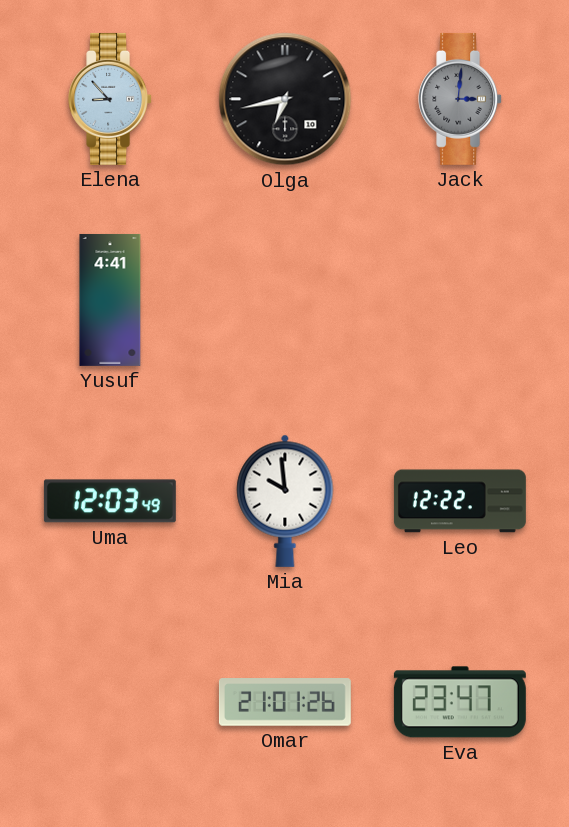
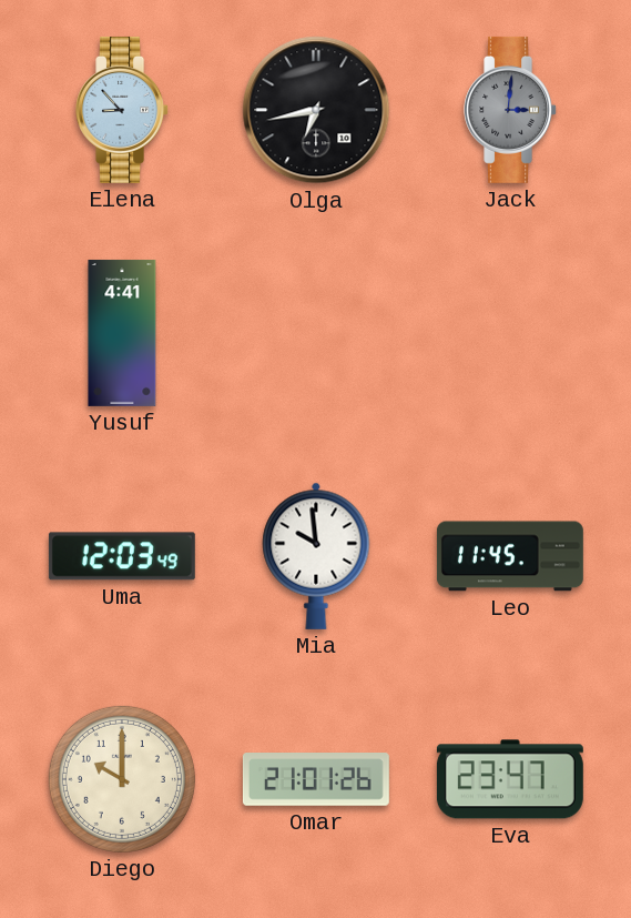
Leo: 12:22 -> 11:45 (510, 556)
Diego: none -> 10:00 (122, 779)
